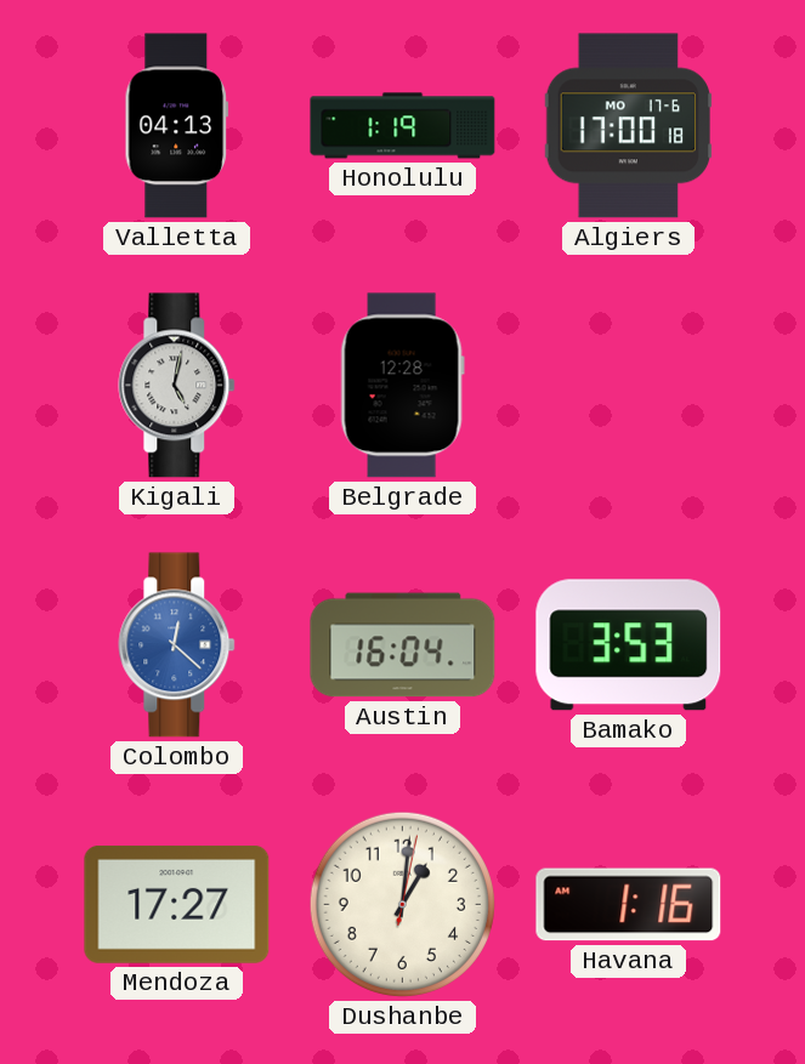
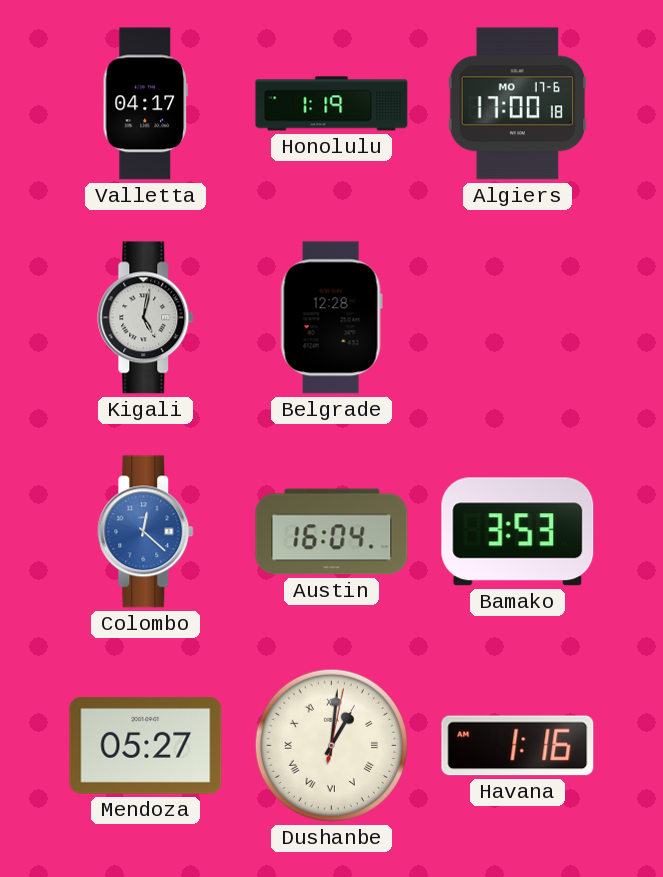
Valletta: 04:13 -> 04:17 (145, 104)
Mendoza: 17:27 -> 05:27 (146, 745)
Dushanbe numerals: Arabic -> Roman (331, 745)
